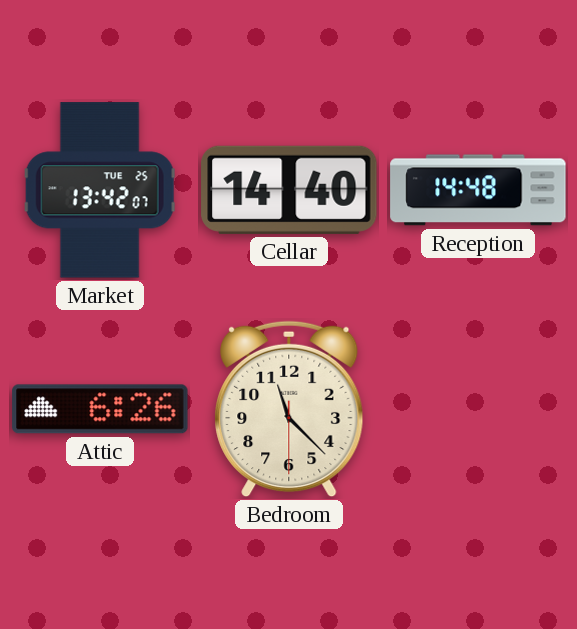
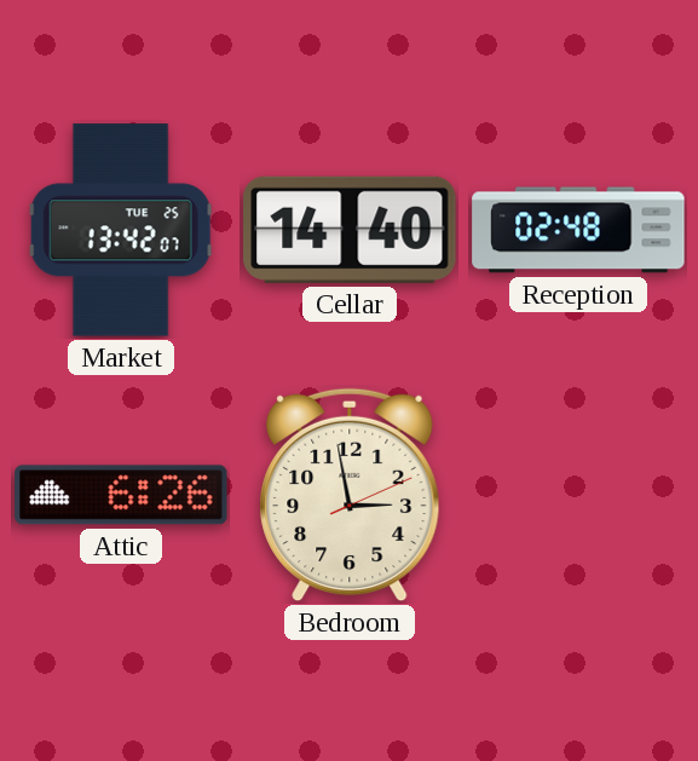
Reception: 14:48 -> 02:48 (578, 230)
Bedroom: 11:22 -> 2:58 (350, 495)
